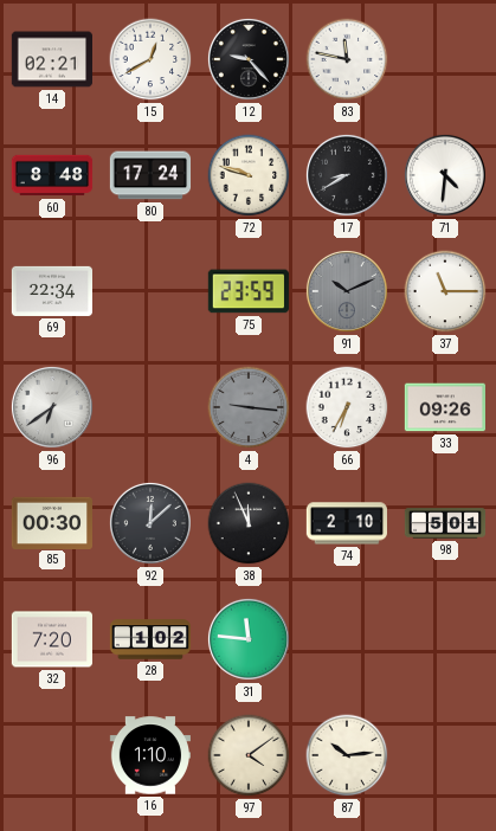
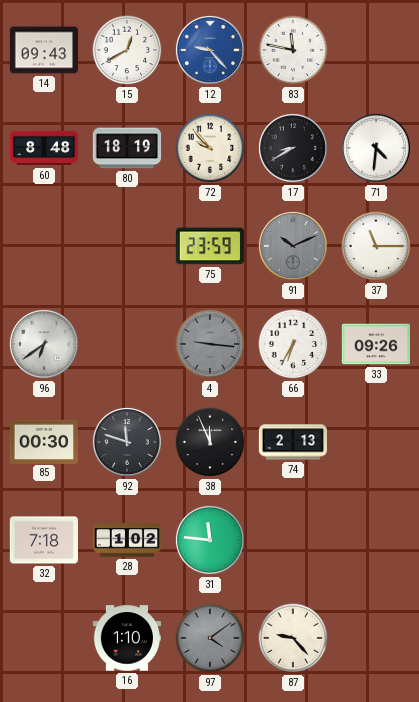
14: 02:21 -> 09:43 (43, 50)
12 dial: black -> blue (210, 50)
80: 17:24 -> 18:19 (127, 148)
72: 9:48 -> 9:53 (210, 148)
69: 22:34 -> none (51, 291)
92: 12:08 -> 11:48 (127, 442)
74: 2:10 -> 2:13 (292, 442)
98: 5:01 -> none (445, 523)
32: 7:20 -> 7:18 (43, 540)
97 dial: cream -> grey (210, 638)
87: 10:14 -> 9:23 (293, 638)
